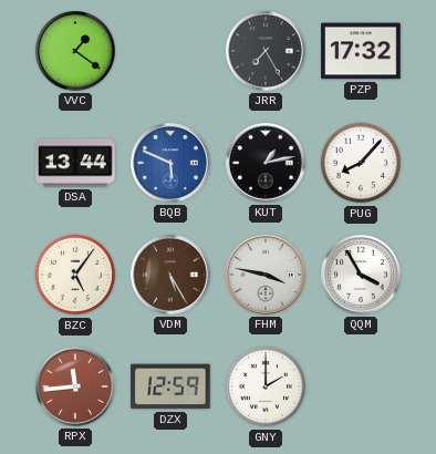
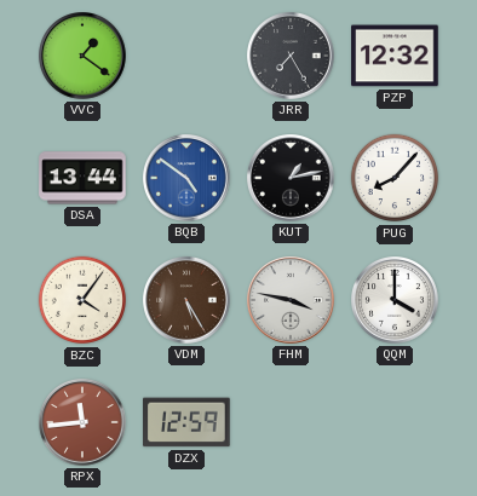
PZP: 17:32 -> 12:32 (395, 56)
BQB: 5:49 -> 4:51 (188, 179)
BZC: 5:06 -> 4:06 (82, 300)
QQM: 3:55 -> 4:00 (396, 301)
GNY: 2:00 -> none (266, 386)
